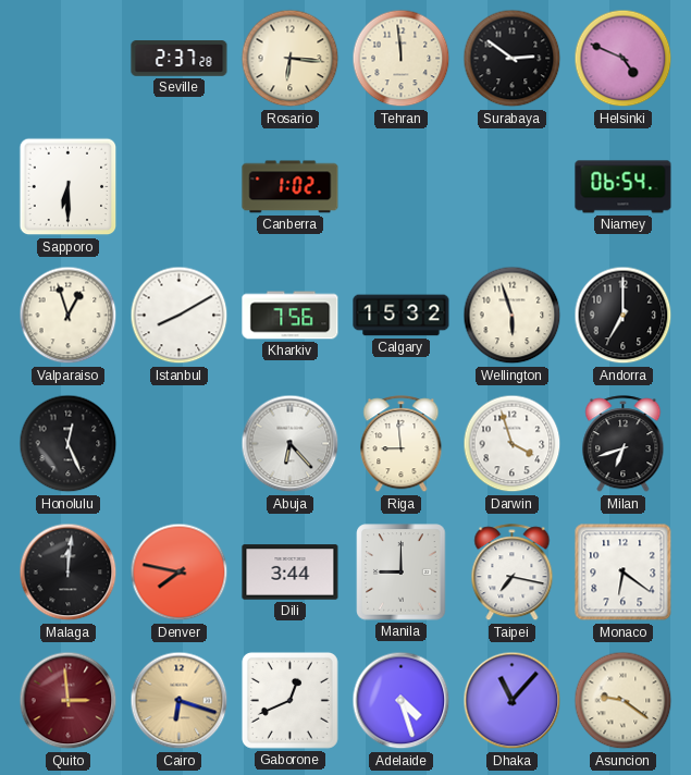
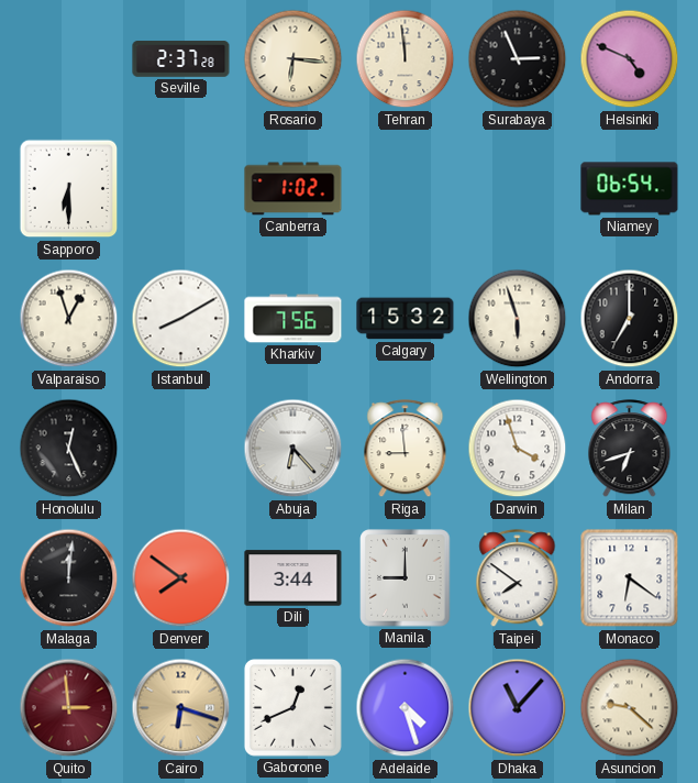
Surabaya: 2:51 -> 2:56 (518, 59)
Denver: 7:47 -> 7:51 (181, 578)
Taipei: 7:17 -> 7:51 (518, 578)
Asuncion: 9:21 -> 9:22 (630, 708)
